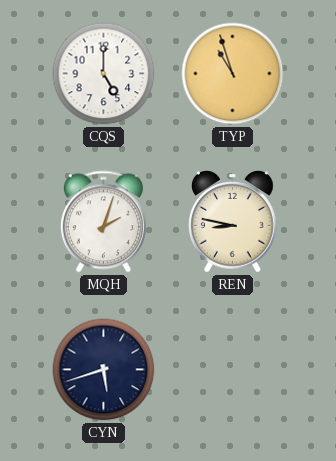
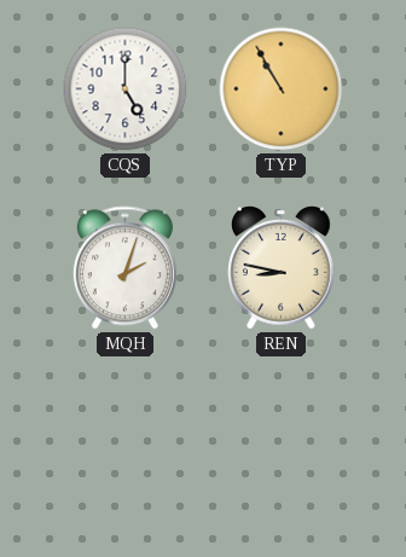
TYP: 10:57 -> 10:55 (282, 89)
CYN: 5:42 -> none (104, 370)
